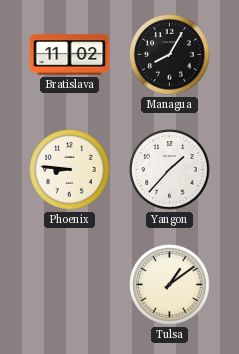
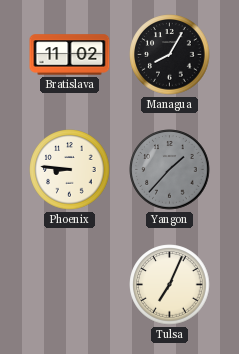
Yangon dial: white -> grey (170, 170)
Tulsa: 1:09 -> 7:04 (170, 285)
